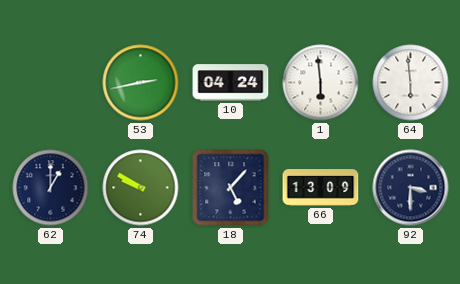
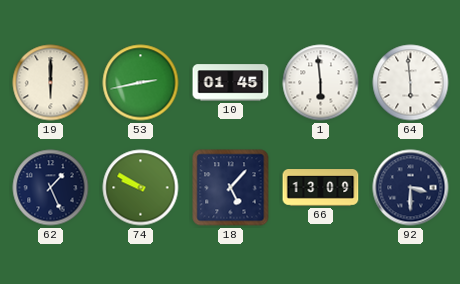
19: none -> 6:00 (51, 83)
10: 04:24 -> 01:45 (231, 83)
62: 1:00 -> 1:26 (51, 188)
